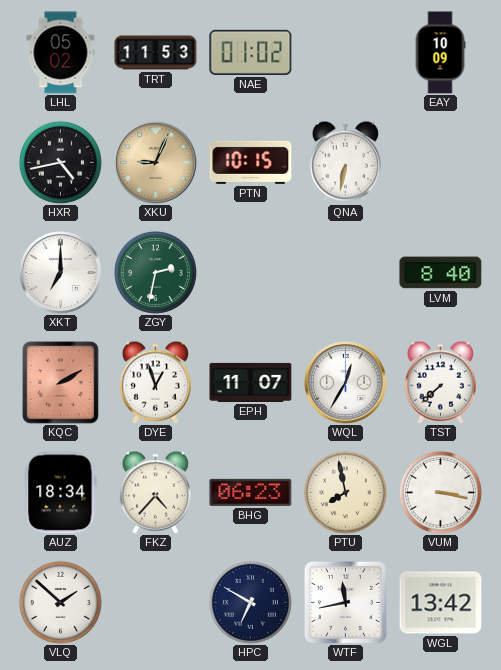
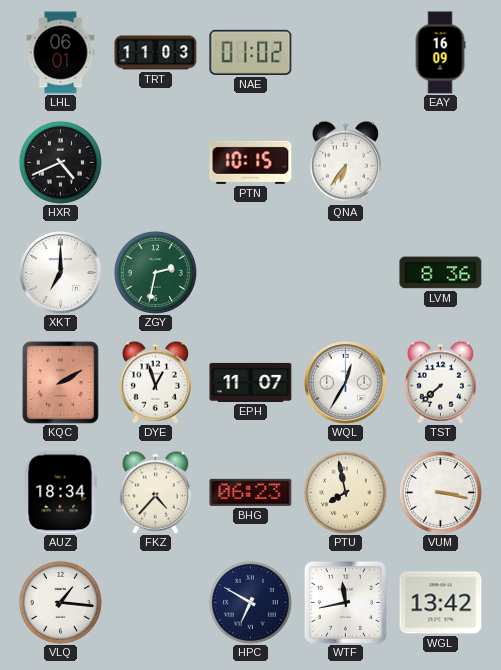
LHL: 05:02 -> 06:01 (61, 53)
TRT: 11:53 -> 11:03 (156, 53)
EAY: 10:09 -> 16:09 (440, 53)
HXR: 4:43 -> 4:41 (60, 162)
XKU: 9:04 -> none (156, 163)
QNA: 6:32 -> 6:36 (345, 162)
LVM: 8:40 -> 8:36 (441, 273)
VLQ: 1:52 -> 1:16 (60, 602)
